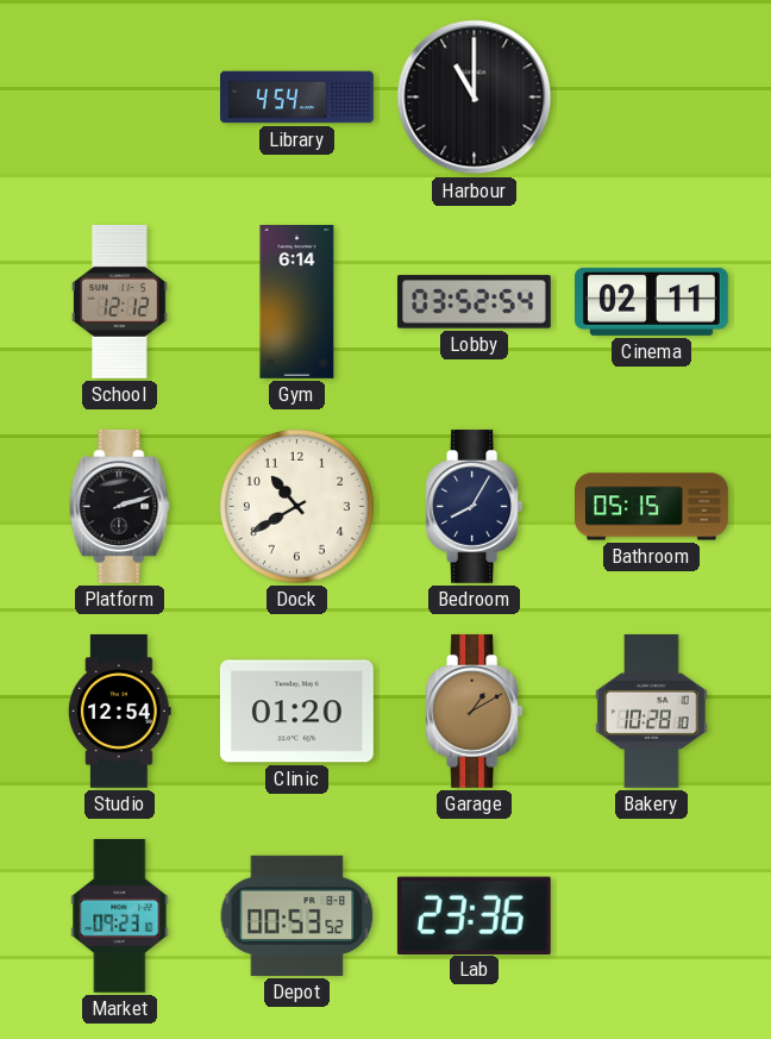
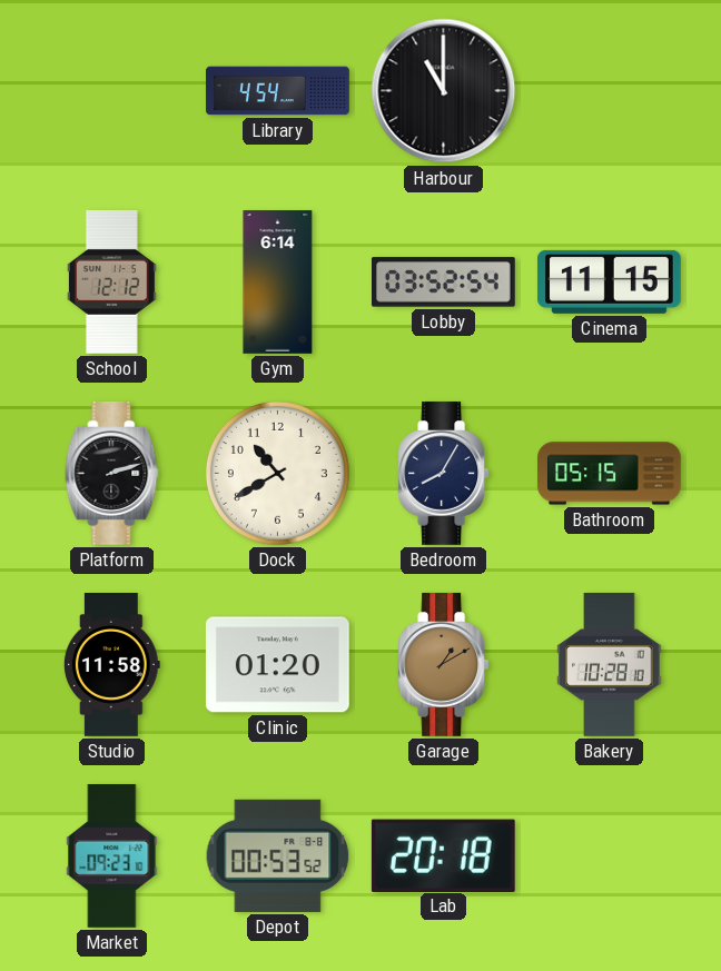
Cinema: 02:11 -> 11:15 (609, 281)
Studio: 12:54 -> 11:58 (111, 665)
Lab: 23:36 -> 20:18 (443, 855)
